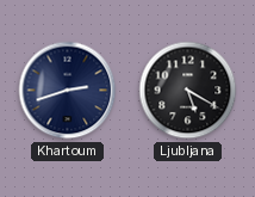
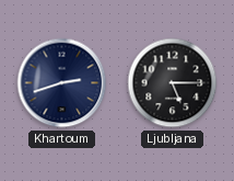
Ljubljana: 5:20 -> 5:15 (173, 83)
